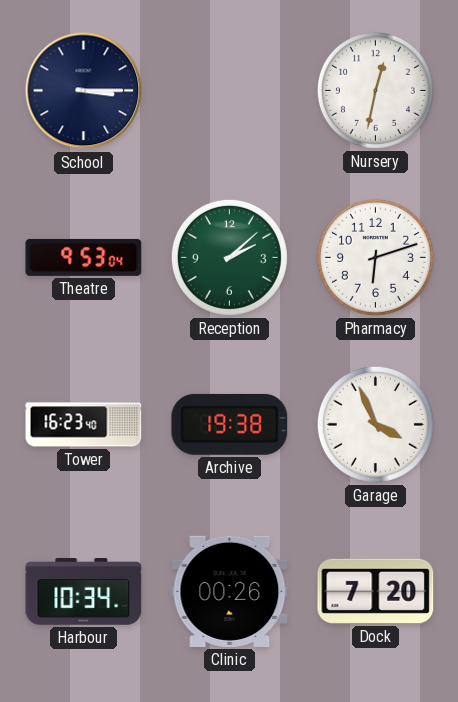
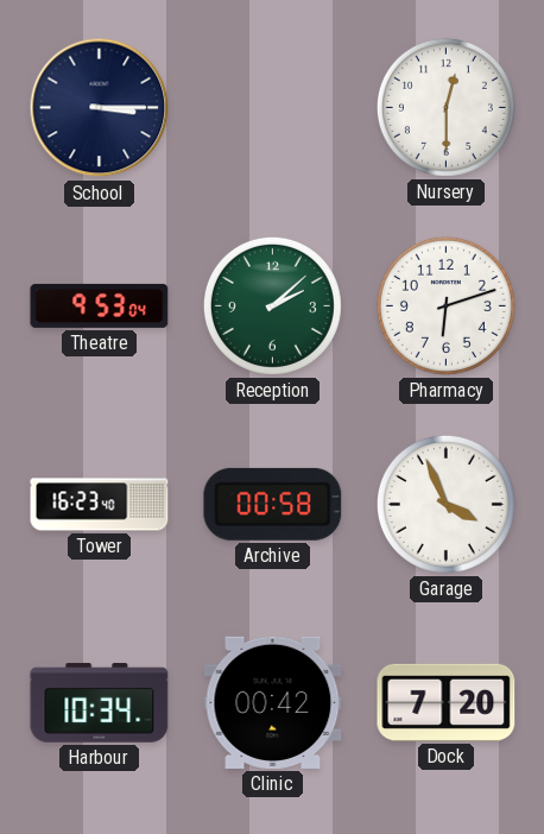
Nursery: 12:32 -> 12:30 (445, 107)
Archive: 19:38 -> 00:58 (273, 504)
Clinic: 00:26 -> 00:42 (273, 702)
